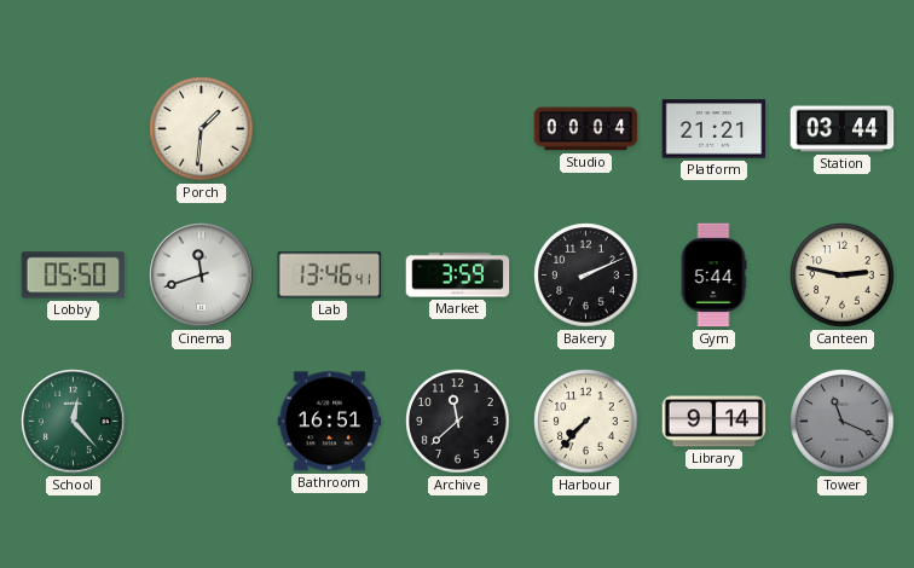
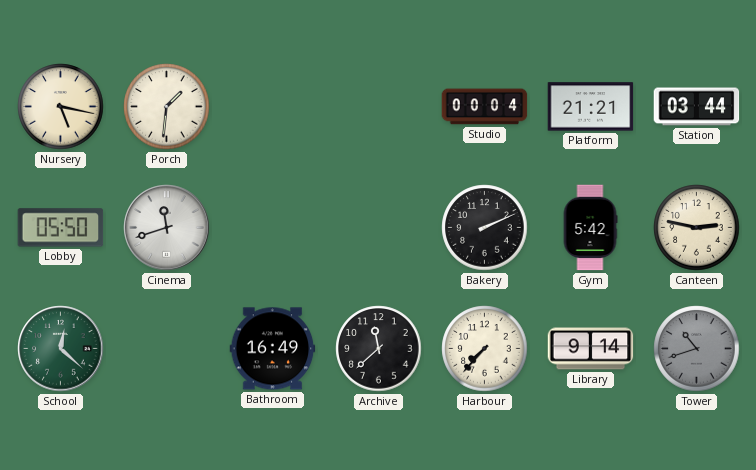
Nursery: none -> 5:17 (61, 107)
Lab: 13:46 -> none (330, 276)
Market: 3:59 -> none (458, 276)
Gym: 5:44 -> 5:42 (590, 228)
School: 12:23 -> 12:22 (61, 349)
Bathroom: 16:51 -> 16:49 (273, 349)
Tower: 11:19 -> 10:42 (697, 349)
